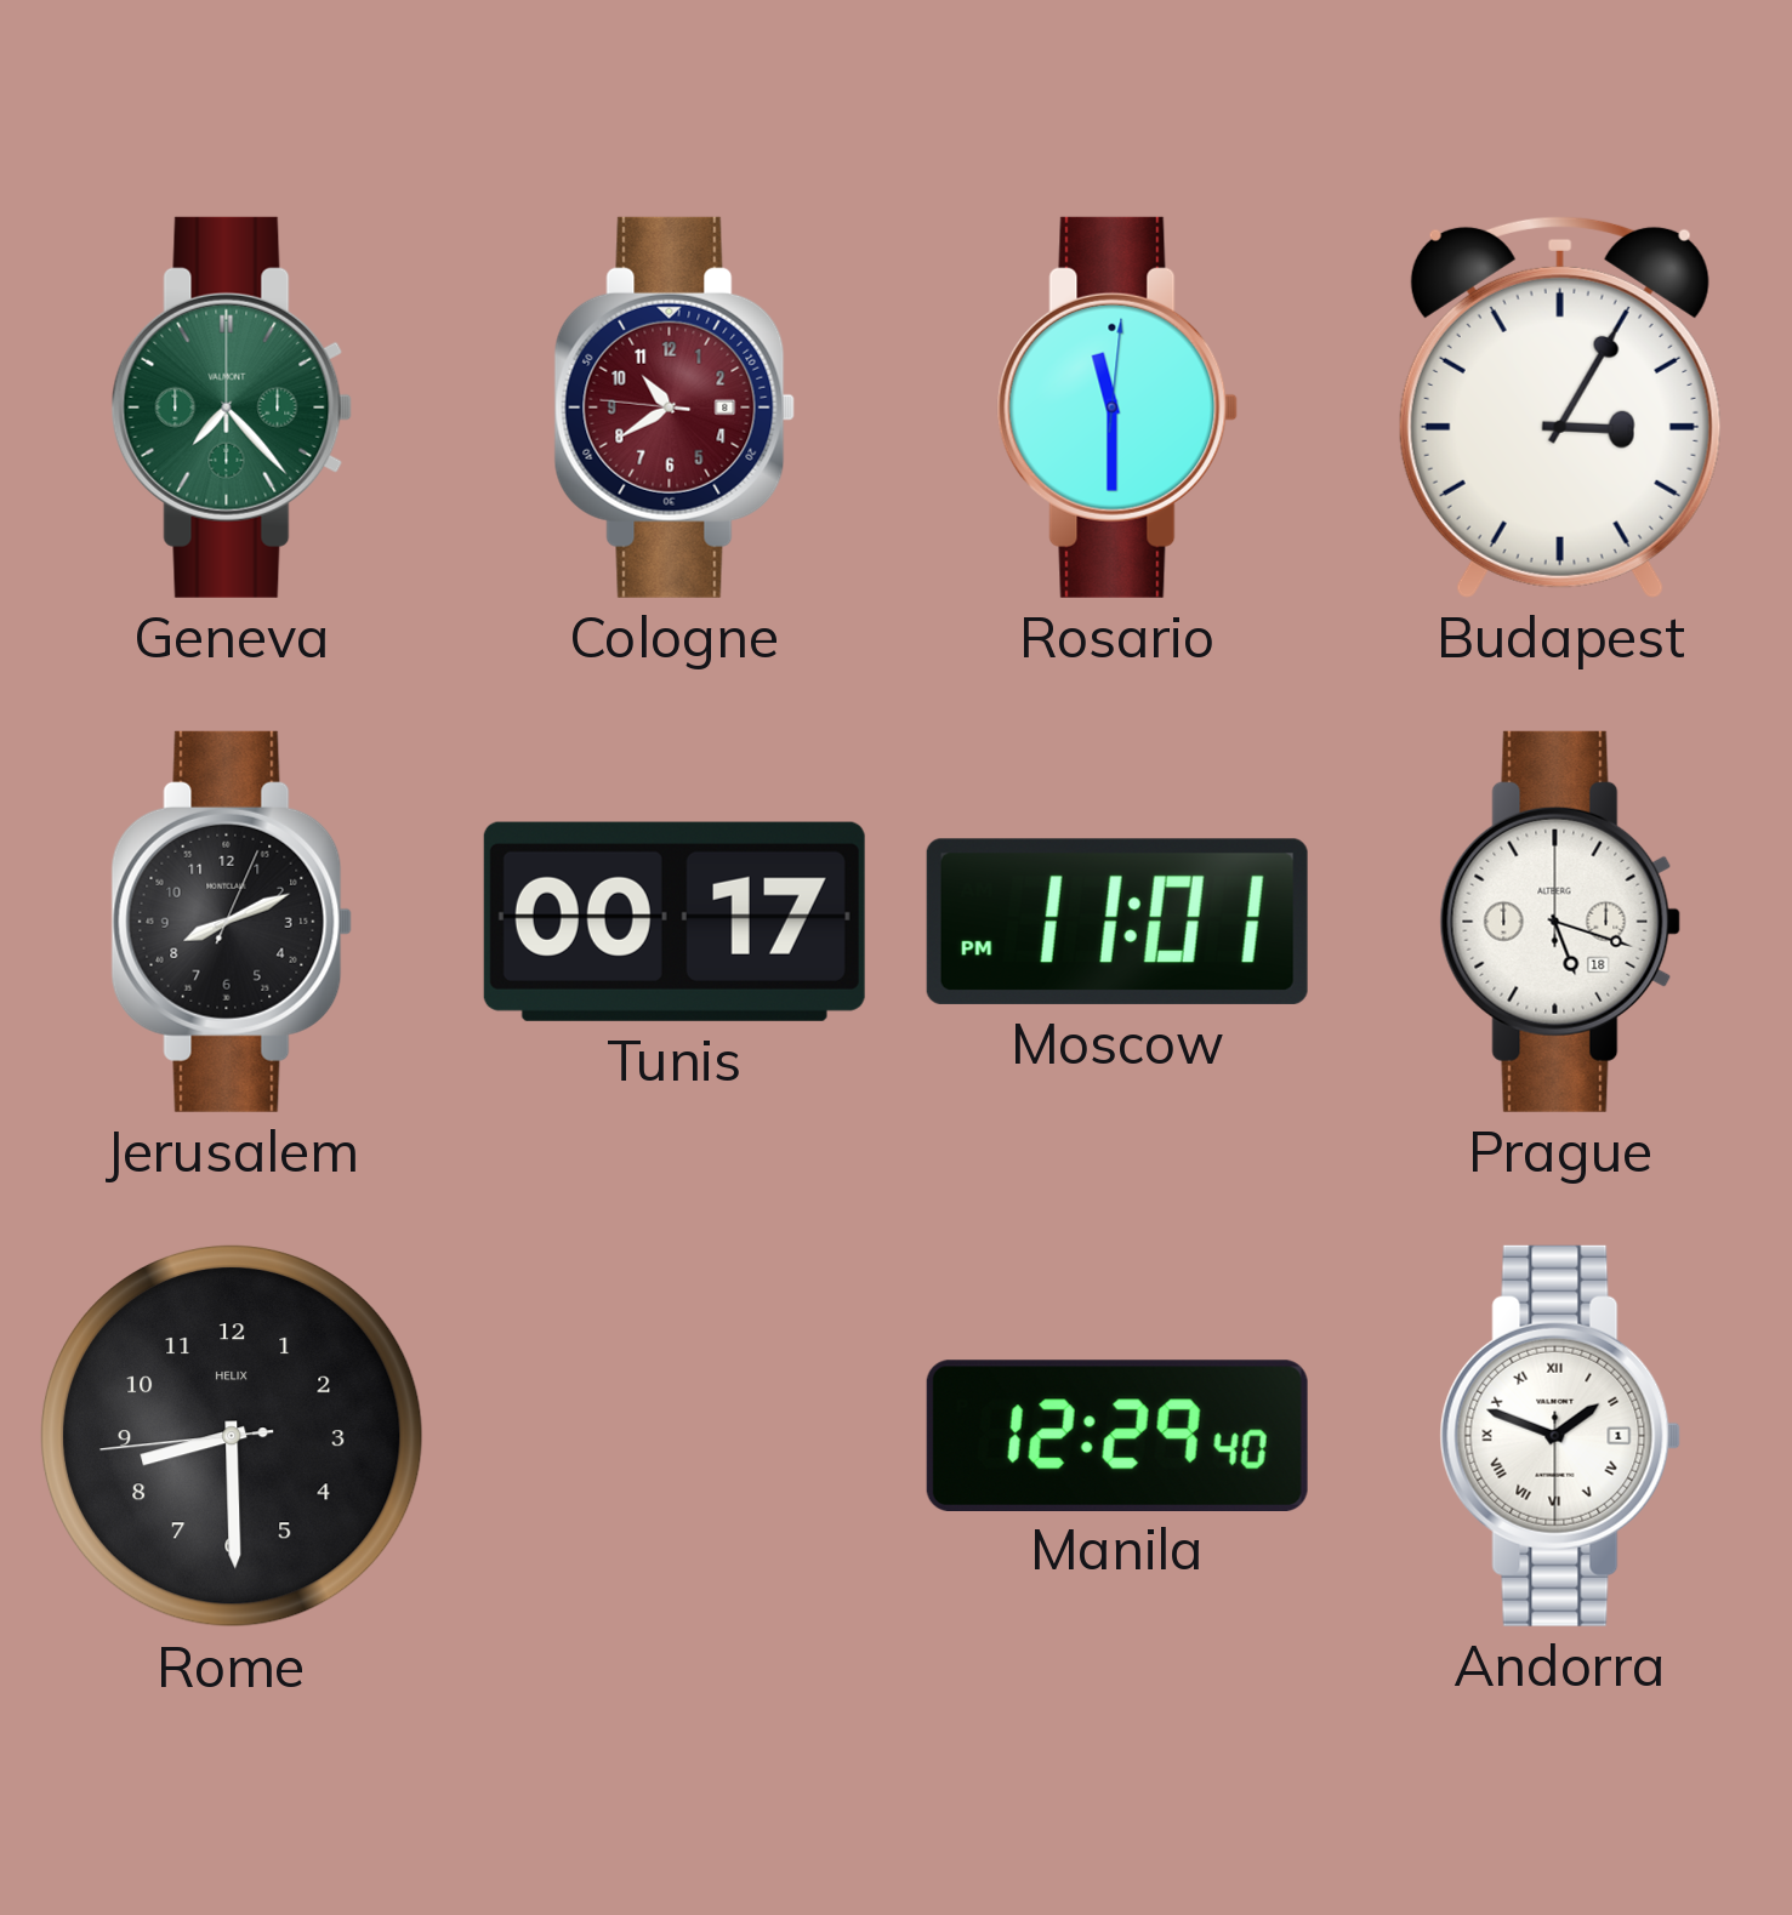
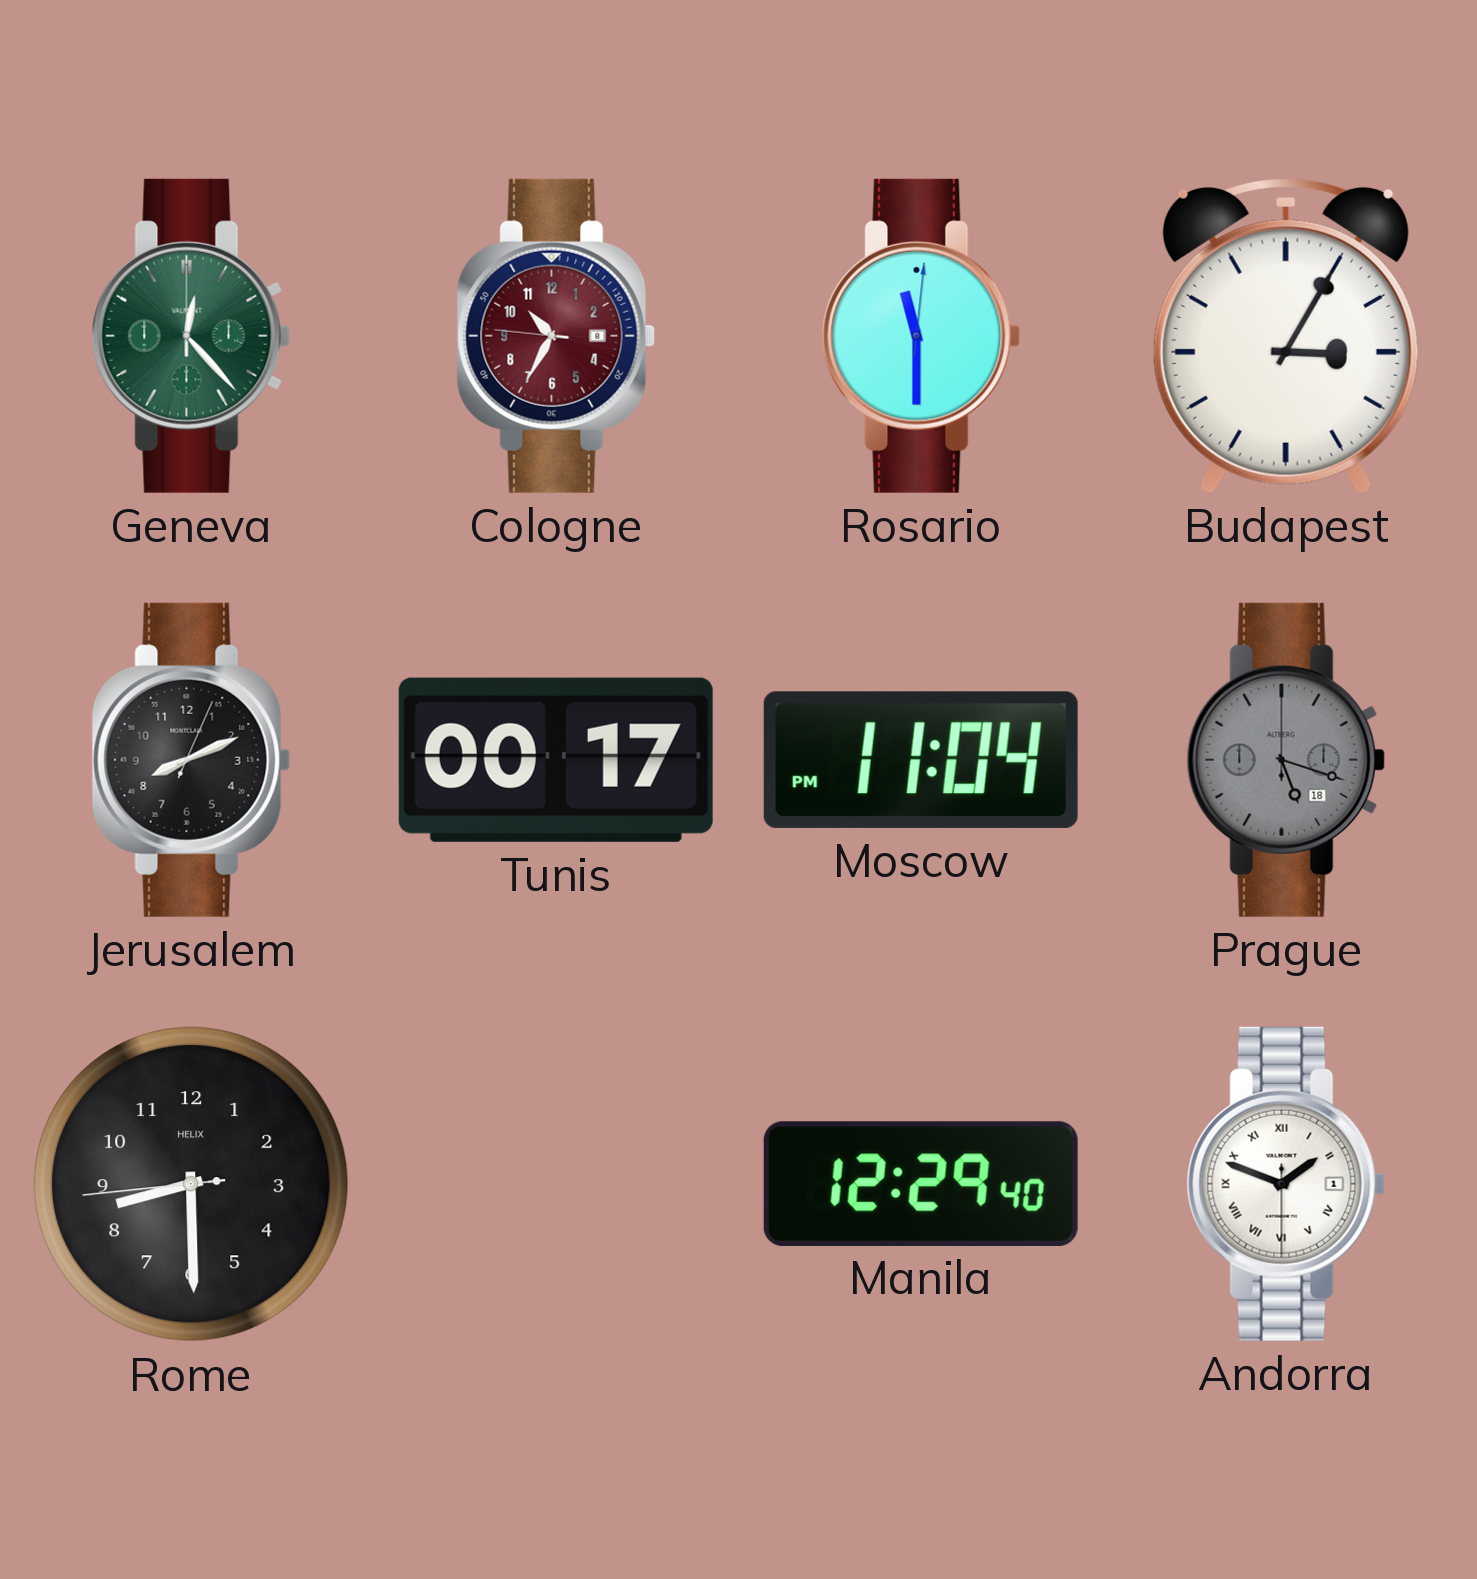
Geneva: 7:23 -> 12:23 (191, 336)
Cologne: 10:39 -> 10:34 (556, 336)
Moscow: 11:01 -> 11:04 (921, 760)
Prague dial: white -> grey (1286, 760)
